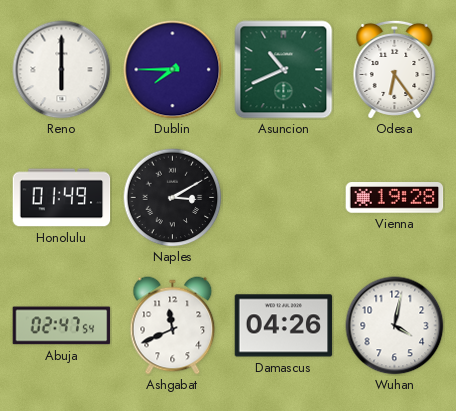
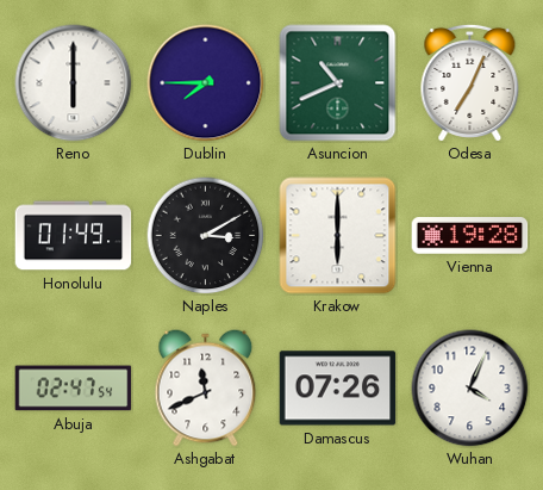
Odesa: 6:24 -> 7:04 (470, 82)
Krakow: none -> 6:00 (338, 236)
Damascus: 04:26 -> 07:26 (338, 389)
Wuhan: 4:02 -> 4:04 (470, 389)
